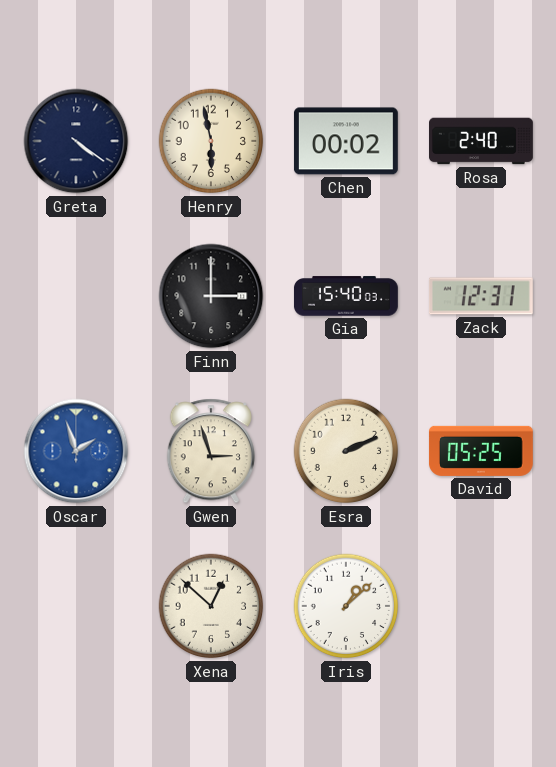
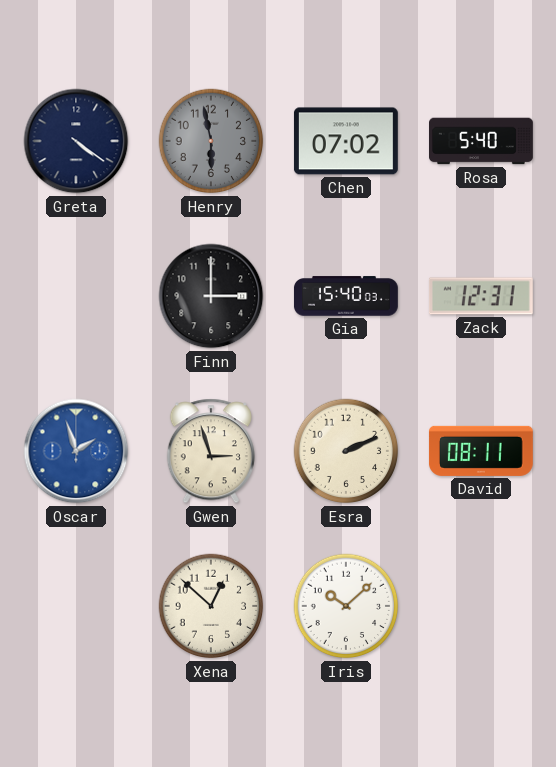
Henry dial: cream -> grey (211, 141)
Chen: 00:02 -> 07:02 (346, 141)
Rosa: 2:40 -> 5:40 (482, 141)
David: 05:25 -> 08:11 (481, 451)
Iris: 1:08 -> 10:08 (346, 606)
